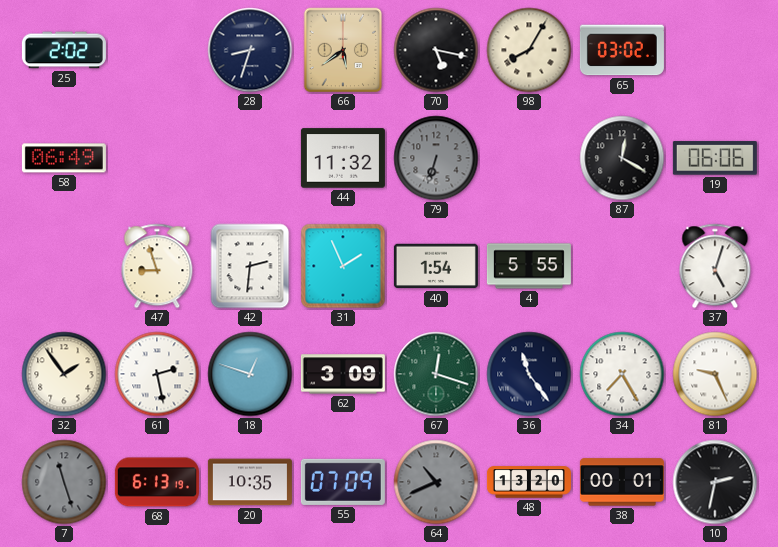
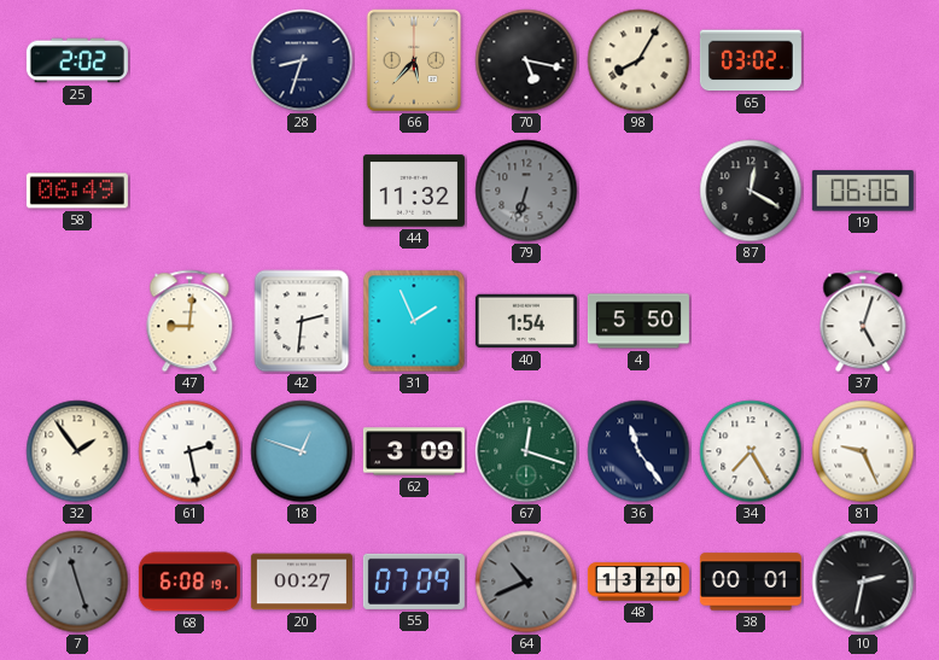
66: 5:39 -> 5:37 (414, 60)
47: 8:57 -> 9:01 (189, 321)
4: 5:55 -> 5:50 (638, 321)
68: 6:13 -> 6:08 (189, 582)
20: 10:35 -> 00:27 (302, 582)
